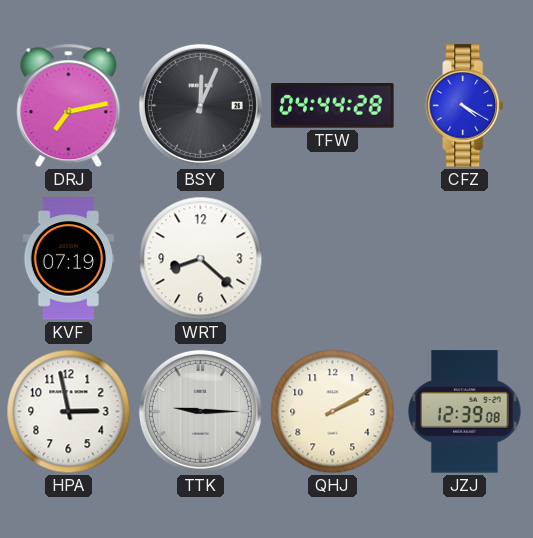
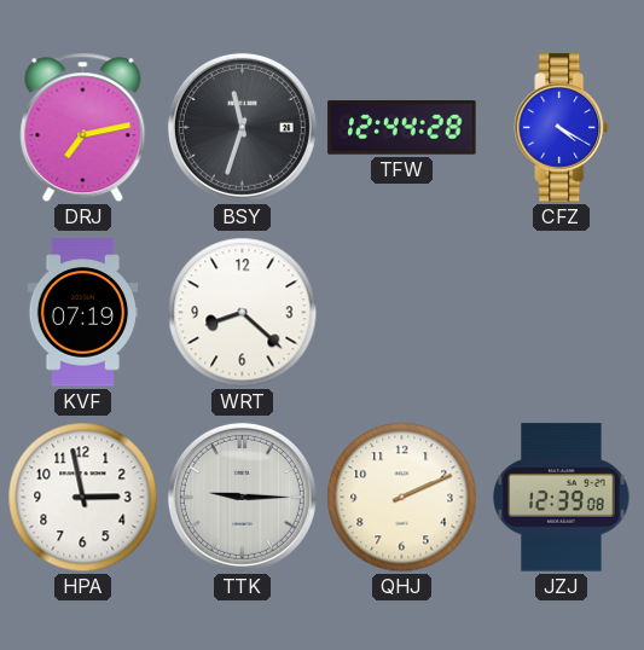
BSY: 12:04 -> 11:33 (242, 127)
TFW: 04:44 -> 12:44 (402, 128)
QHJ: 2:10 -> 2:11 (402, 498)
